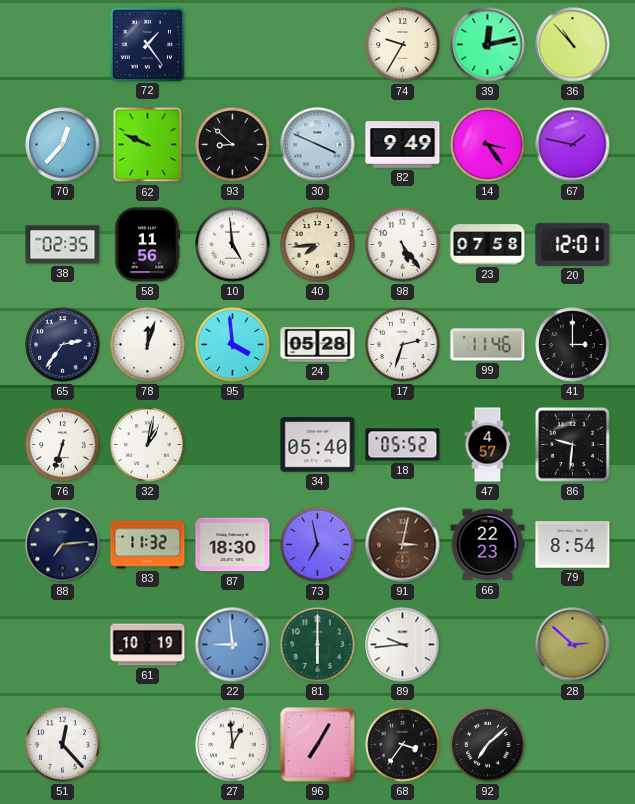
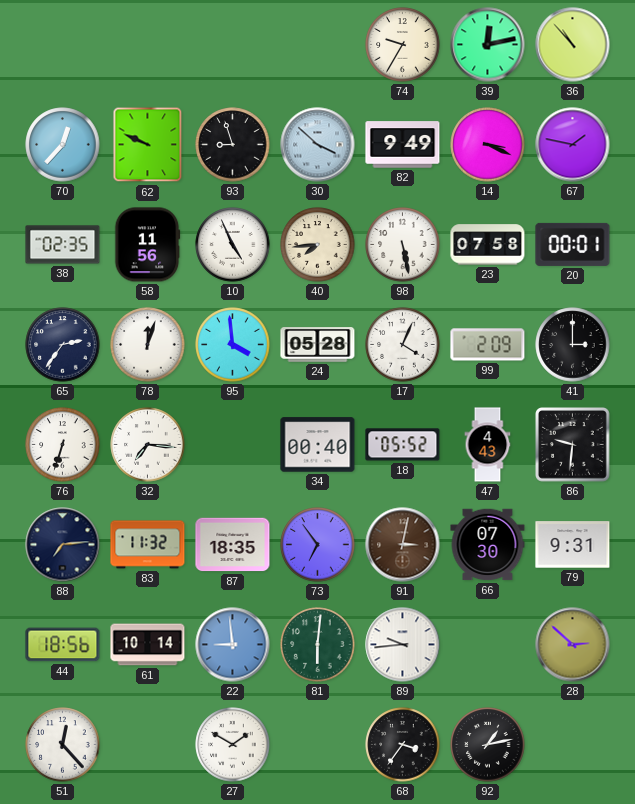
72: 1:24 -> none (147, 44)
93: 8:52 -> 8:57 (233, 145)
30: 3:49 -> 3:52 (318, 145)
14: 3:24 -> 3:19 (488, 145)
10: 4:59 -> 4:56 (233, 245)
98: 5:24 -> 5:28 (403, 245)
20: 12:01 -> 00:01 (573, 244)
17: 2:33 -> 4:04 (403, 345)
99: 11:46 -> 2:09 (488, 345)
32: 1:02 -> 7:16 (148, 445)
34: 05:40 -> 00:40 (318, 445)
47: 4:57 -> 4:43 (488, 445)
87: 18:30 -> 18:35 (233, 545)
73: 6:58 -> 6:54 (318, 545)
66: 22:23 -> 07:30 (488, 545)
79: 8:54 -> 9:31 (573, 545)
44: none -> 18:56 (63, 645)
61: 10:19 -> 10:14 (148, 645)
81: 6:00 -> 6:01 (318, 645)
27: 12:59 -> 1:50 (233, 745)
96: 7:05 -> none (318, 745)
92: 7:08 -> 1:13 (488, 745)
